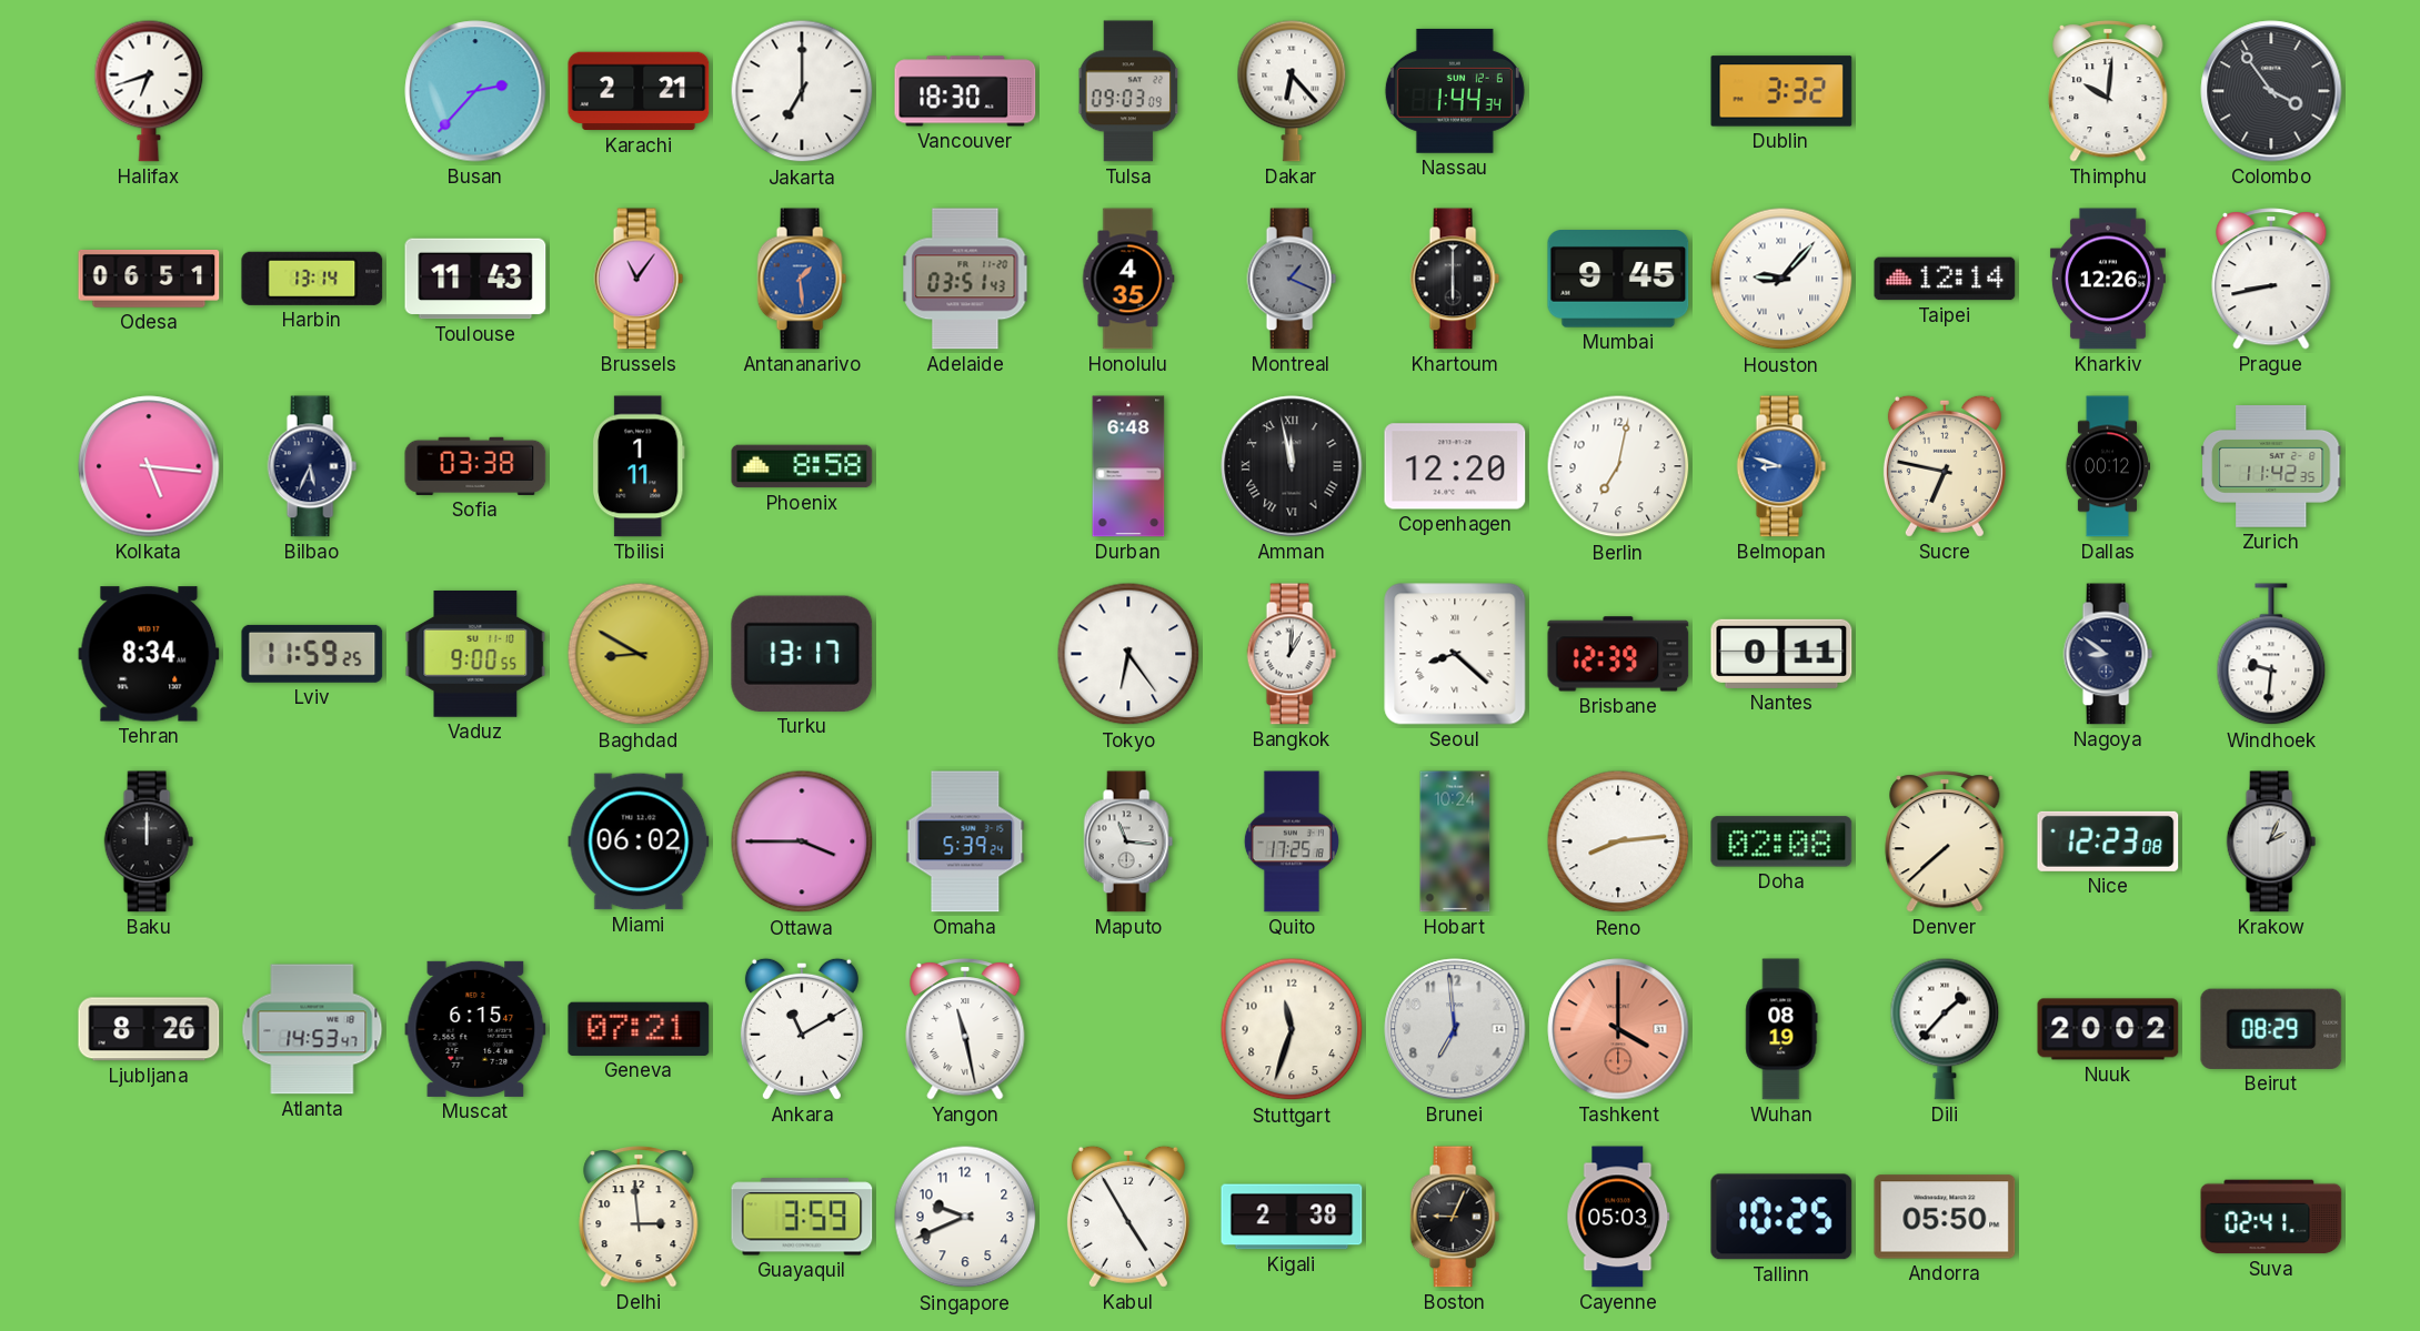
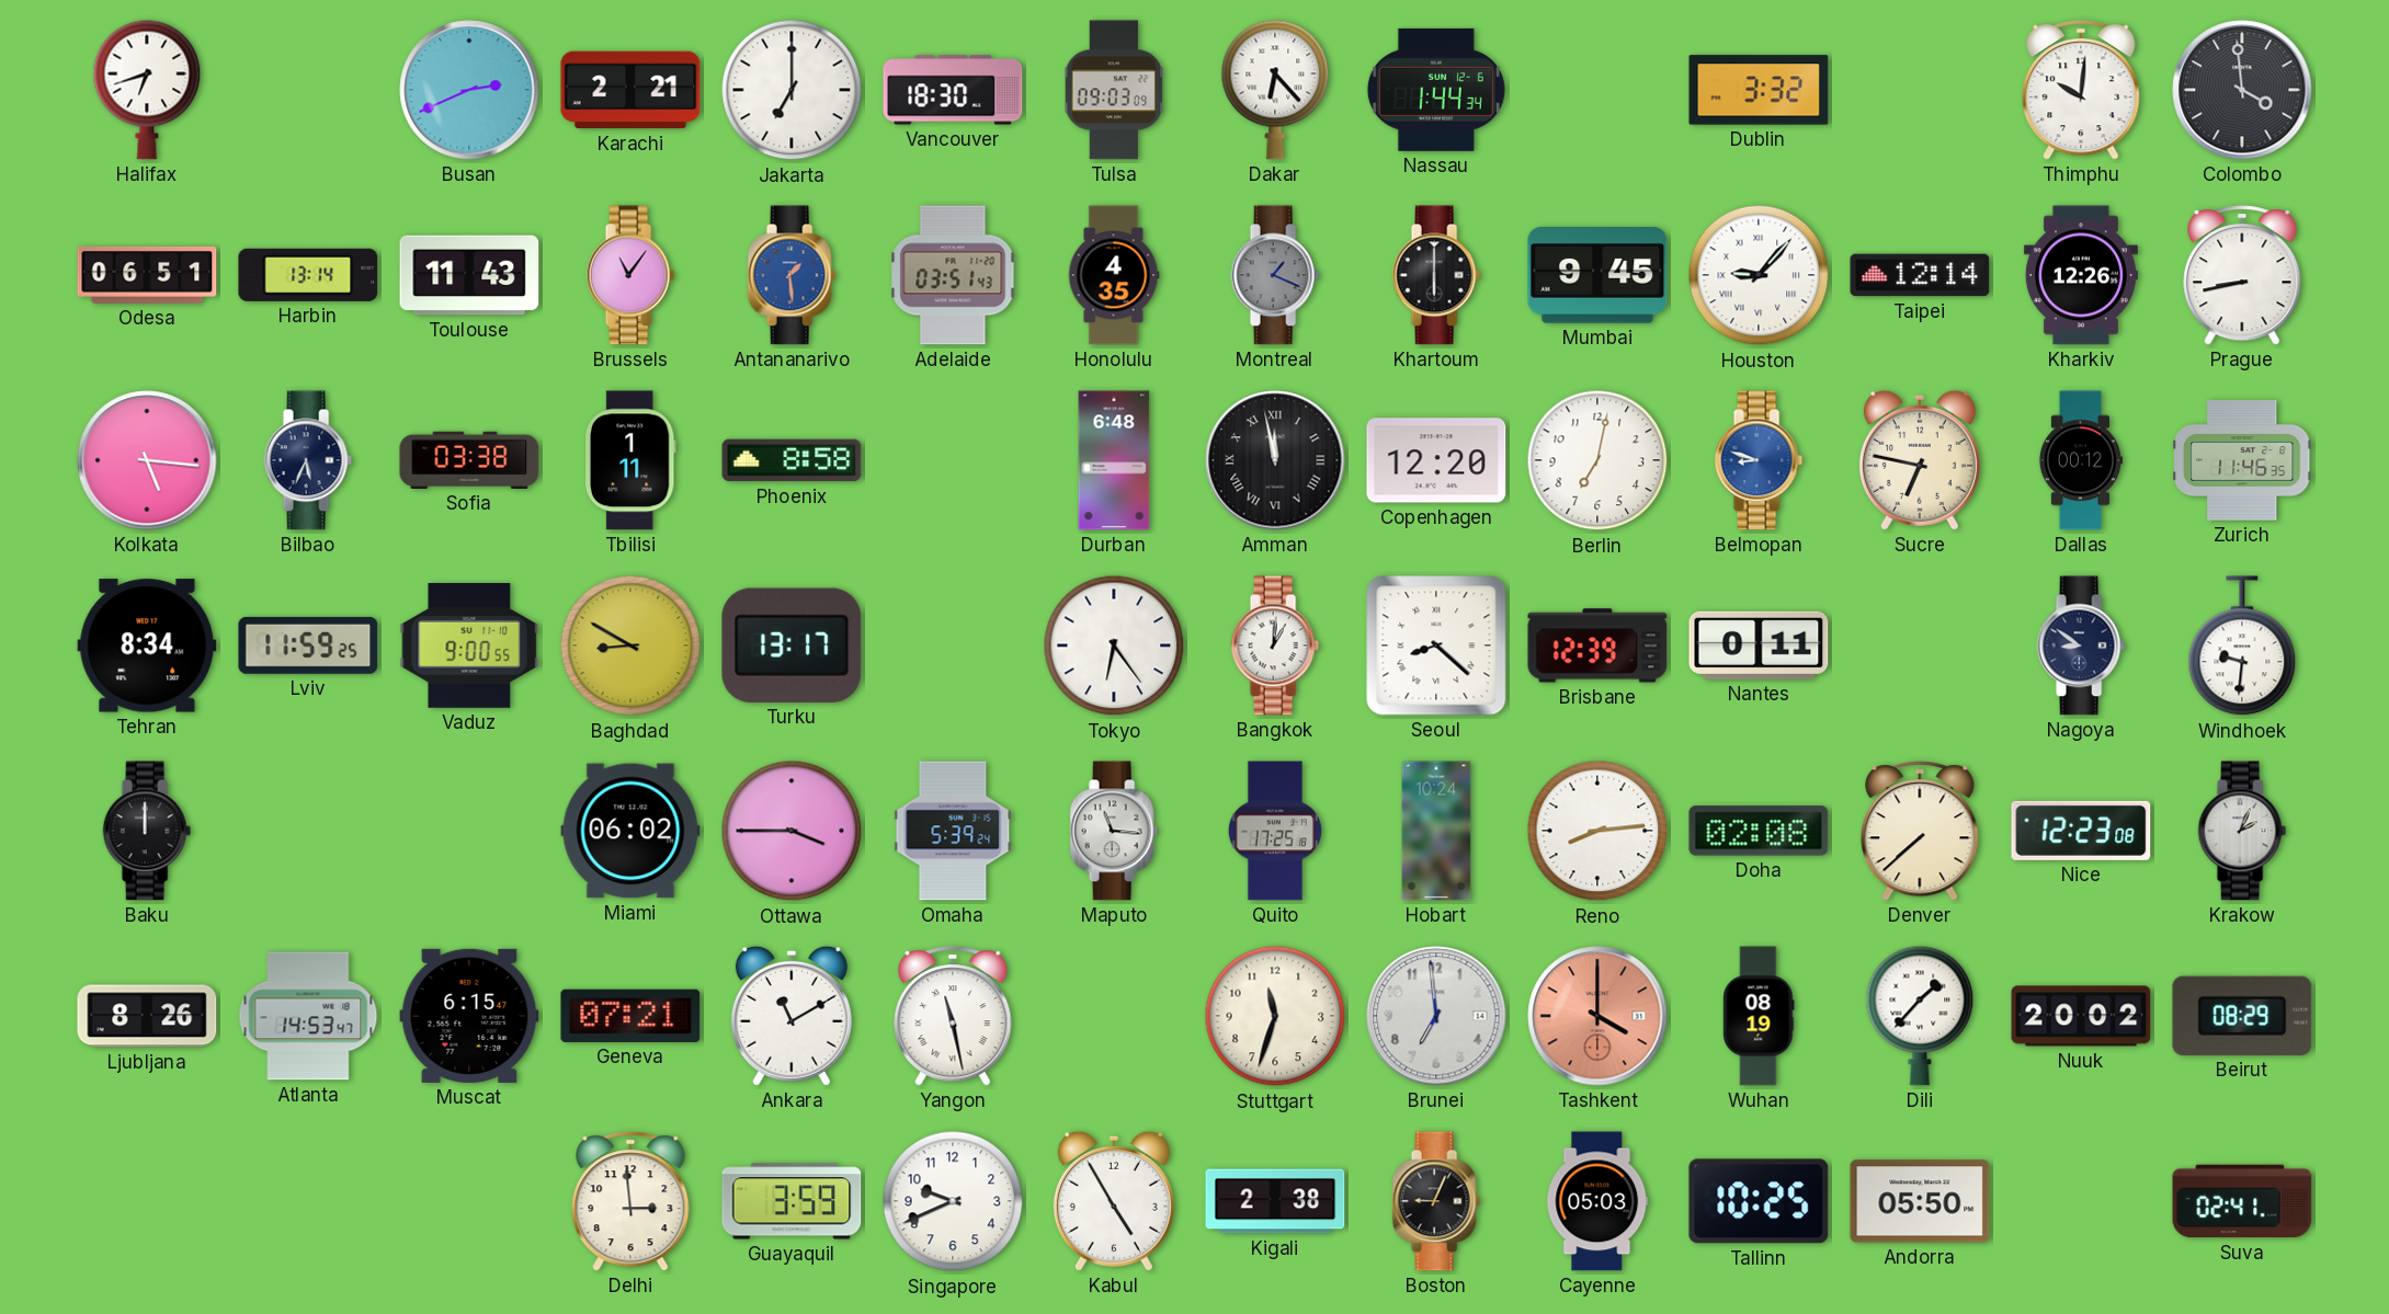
Busan: 2:37 -> 2:41 (469, 90)
Colombo: 3:54 -> 3:59 (2242, 90)
Zurich: 11:42 -> 11:46 (2243, 461)
